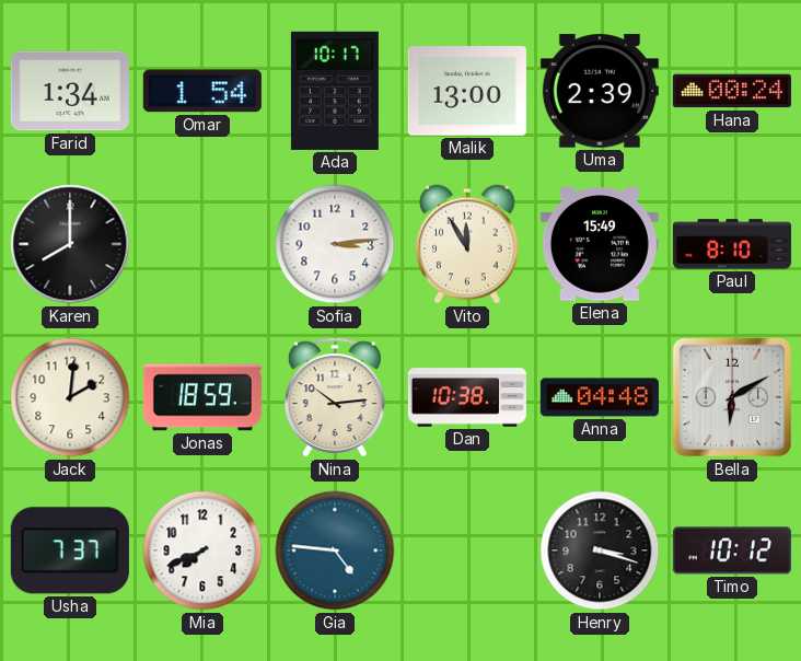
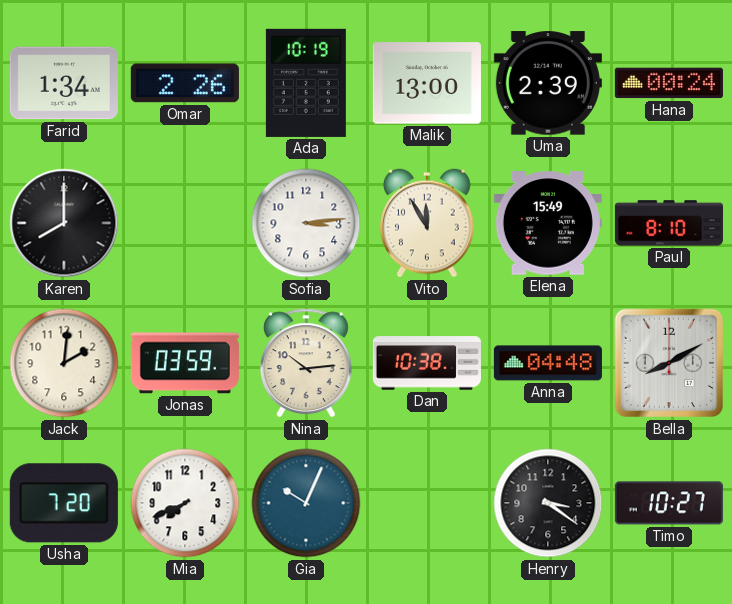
Omar: 1:54 -> 2:26 (185, 83)
Ada: 10:17 -> 10:19 (306, 83)
Jonas: 18:59 -> 03:59 (185, 363)
Bella: 6:10 -> 8:10 (669, 363)
Usha: 7:37 -> 7:20 (64, 503)
Gia: 4:46 -> 10:04 (306, 503)
Henry: 3:18 -> 3:21 (548, 503)
Timo: 10:12 -> 10:27 (669, 503)
